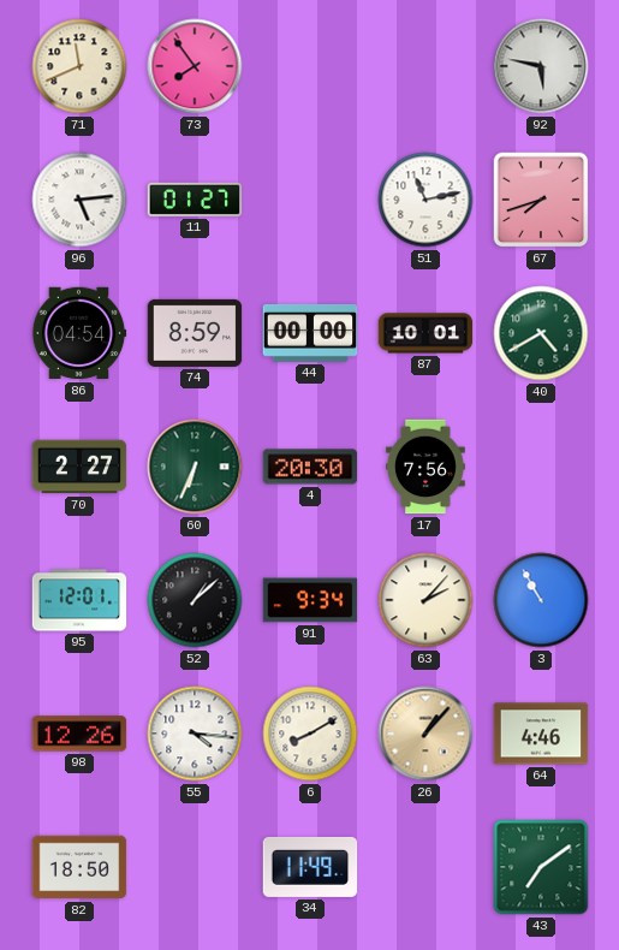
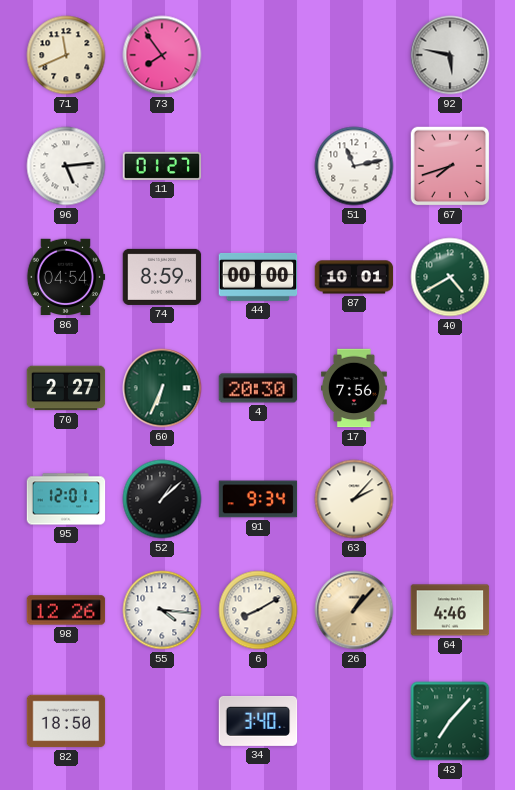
3: 10:55 -> none (541, 600)
34: 11:49 -> 3:40 (258, 721)
43: 7:09 -> 7:07 (450, 721)
